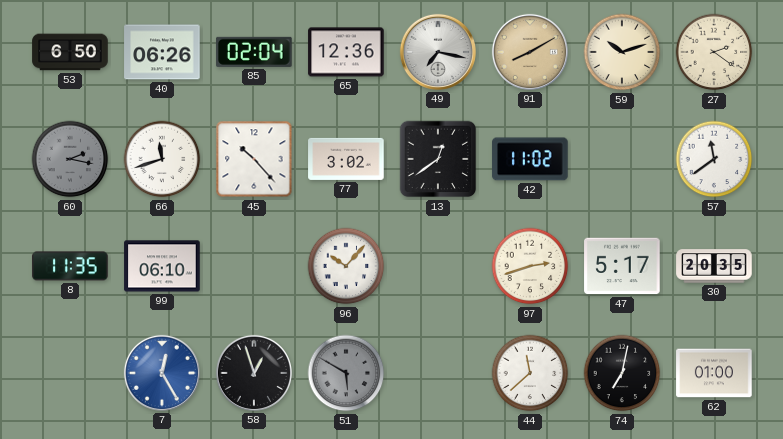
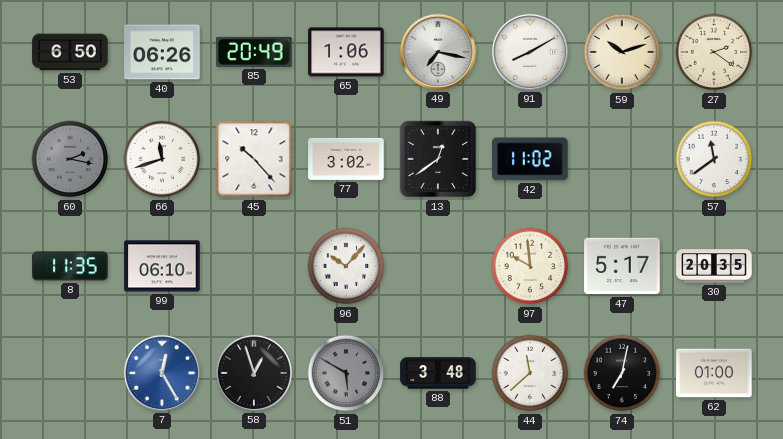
85: 02:04 -> 20:49 (254, 52)
65: 12:36 -> 1:06 (346, 52)
91 dial: champagne -> white (530, 52)
97: 2:42 -> 9:59 (530, 266)
88: none -> 3:48 (438, 373)
